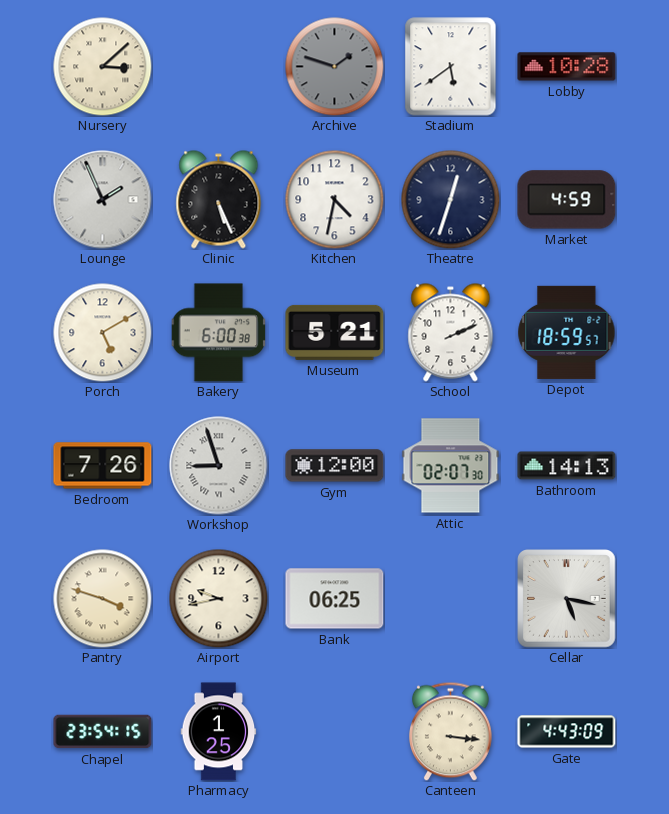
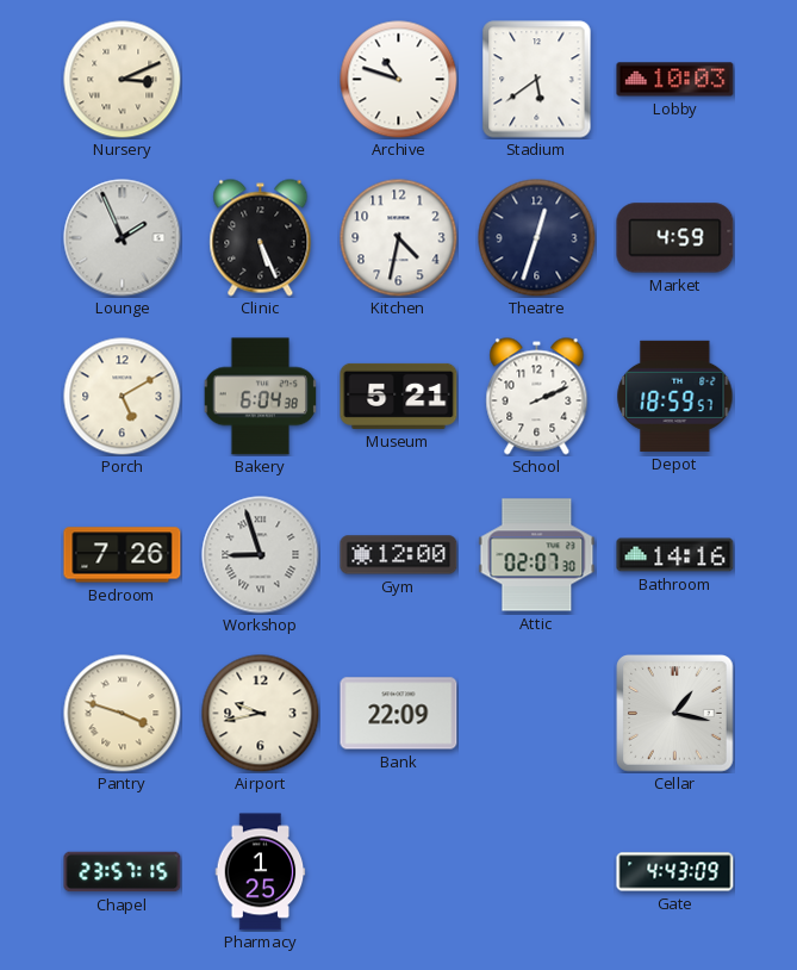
Nursery: 3:08 -> 3:11 (123, 80)
Archive: 1:48 -> 10:48 (399, 80)
Archive dial: grey -> white (399, 80)
Lobby: 10:28 -> 10:03 (675, 80)
Bakery: 6:00 -> 6:04 (261, 397)
Bathroom: 14:13 -> 14:16 (675, 555)
Bank: 06:25 -> 22:09 (399, 714)
Cellar: 5:17 -> 1:17 (675, 714)
Chapel: 23:54 -> 23:57 (123, 872)
Canteen: 3:16 -> none (451, 731)
